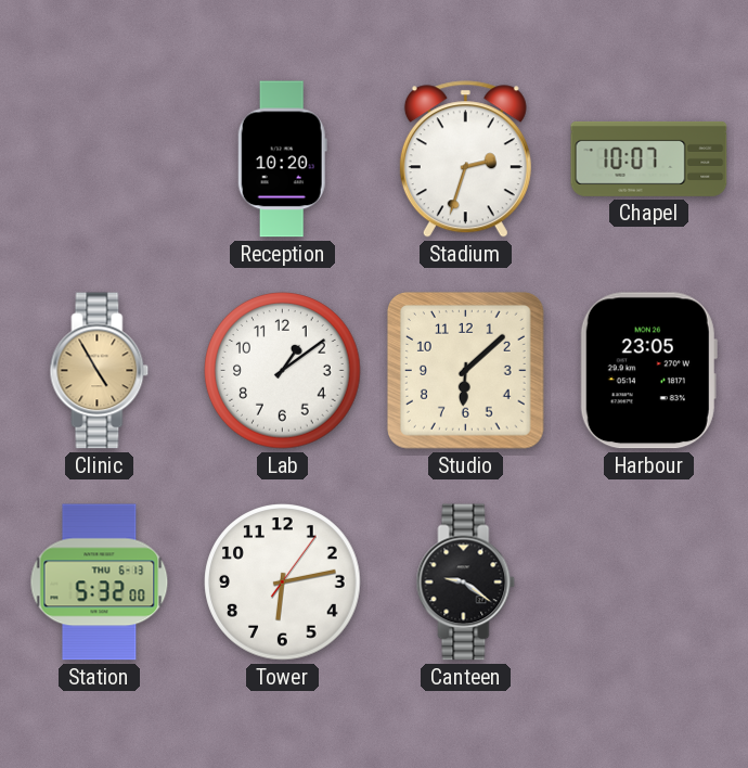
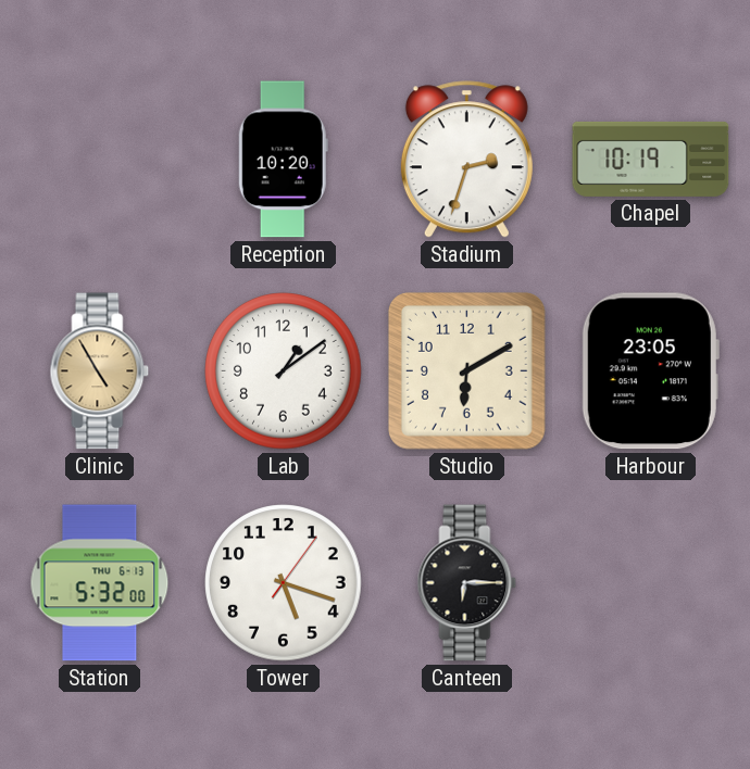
Chapel: 10:07 -> 10:19 (651, 159)
Studio: 6:08 -> 6:10 (466, 370)
Tower: 6:13 -> 5:18 (284, 583)
Canteen: 9:21 -> 6:15 (467, 583)
